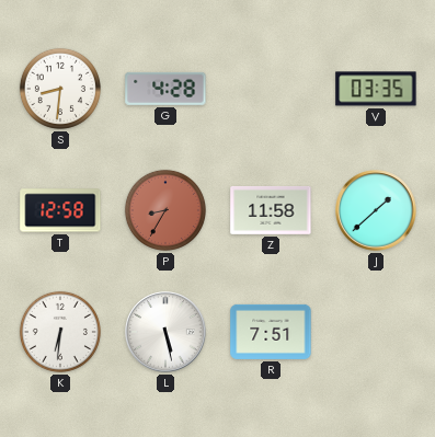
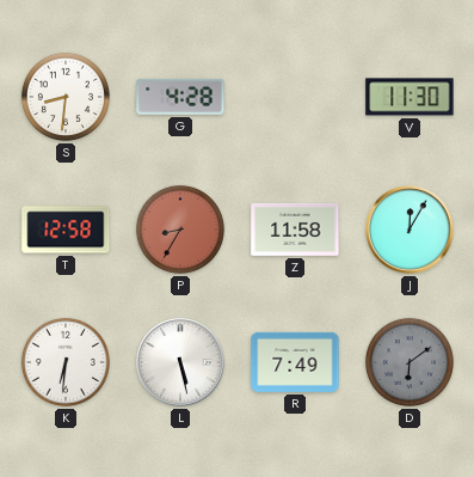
V: 03:35 -> 11:30 (410, 97)
J: 1:38 -> 12:05 (410, 230)
R: 7:51 -> 7:49 (295, 362)
D: none -> 6:09 (410, 362)
